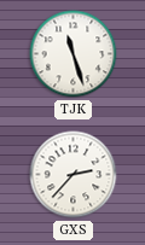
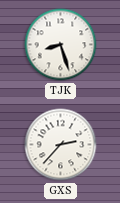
TJK: 11:27 -> 8:27 (61, 45)
